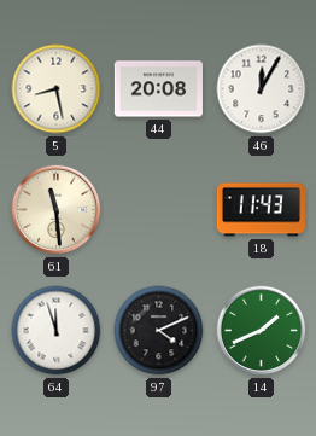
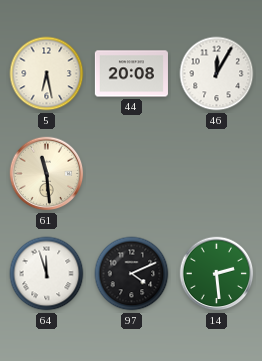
5: 8:28 -> 6:28 (47, 74)
18: 11:43 -> none (261, 210)
14: 1:41 -> 2:29 (217, 274)
